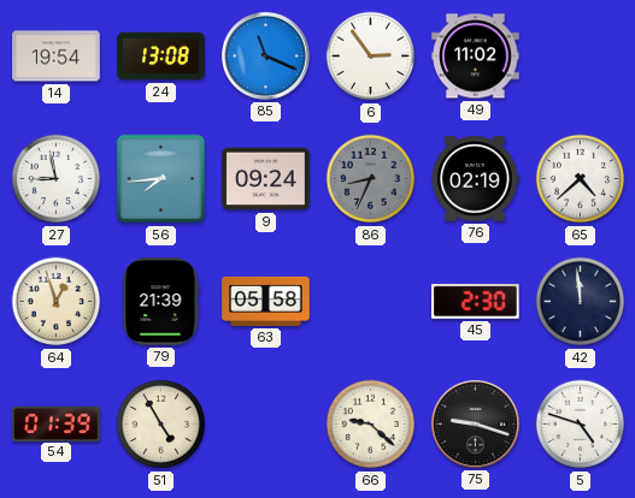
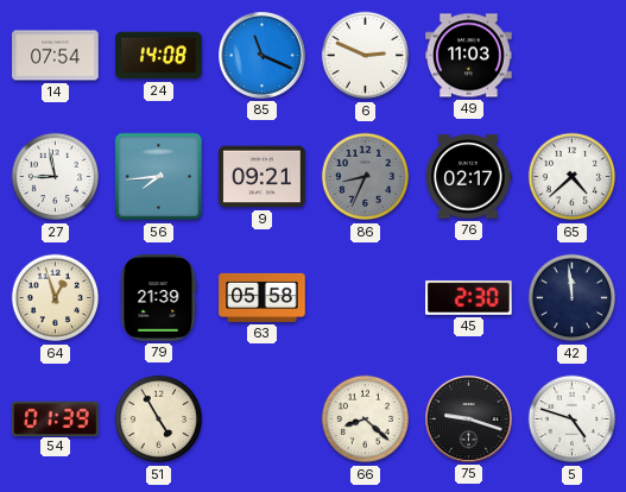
14: 19:54 -> 07:54 (56, 56)
24: 13:08 -> 14:08 (159, 56)
6: 2:54 -> 2:49 (366, 56)
49: 11:02 -> 11:03 (469, 56)
9: 09:24 -> 09:21 (263, 177)
76: 02:19 -> 02:17 (468, 177)
66: 9:22 -> 8:22 (366, 420)
